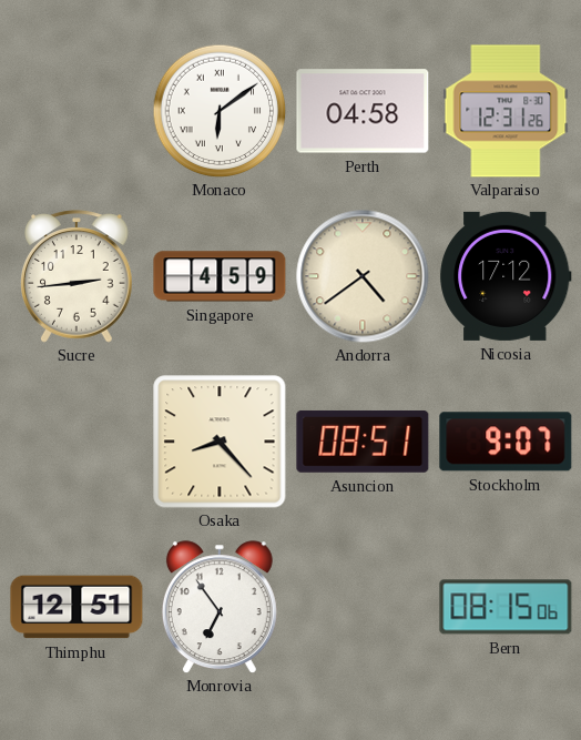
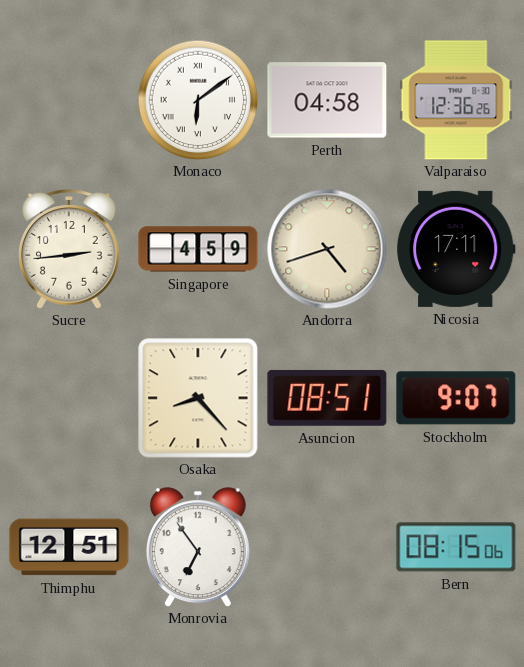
Valparaiso: 12:31 -> 12:36 (456, 100)
Andorra: 4:39 -> 4:42 (327, 249)
Nicosia: 17:12 -> 17:11 (456, 249)
